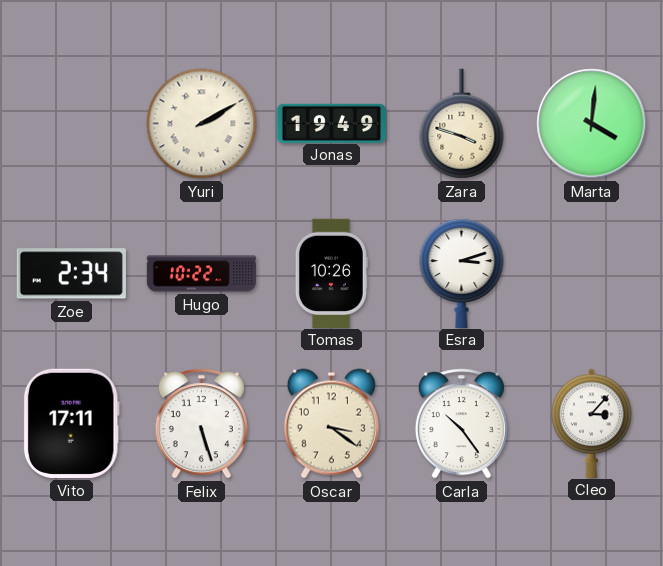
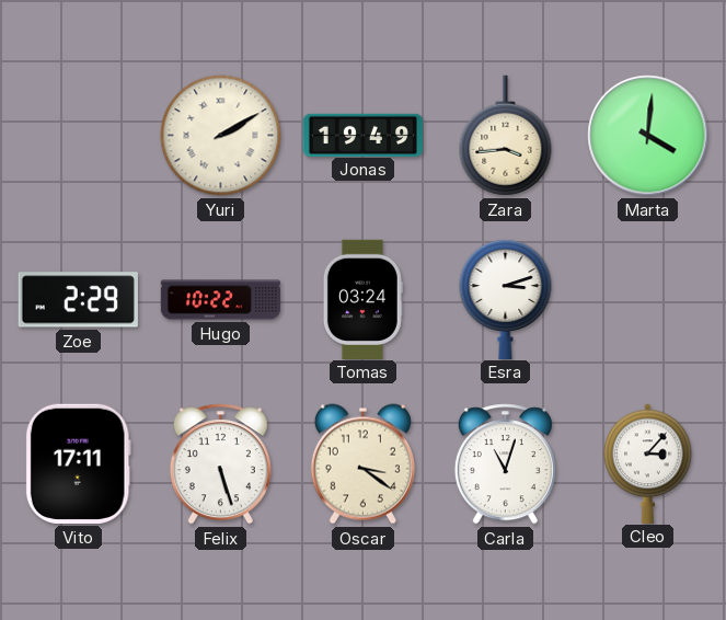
Zara: 3:48 -> 3:44 (506, 136)
Zoe: 2:34 -> 2:29 (78, 300)
Tomas: 10:26 -> 03:24 (362, 299)
Carla: 10:24 -> 11:03 (505, 464)
